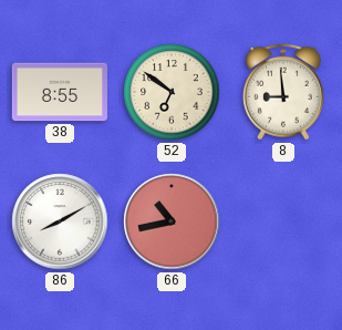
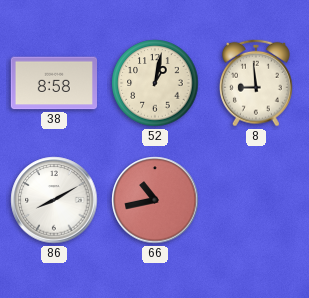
38: 8:55 -> 8:58 (53, 83)
52: 6:51 -> 1:02 (155, 83)
